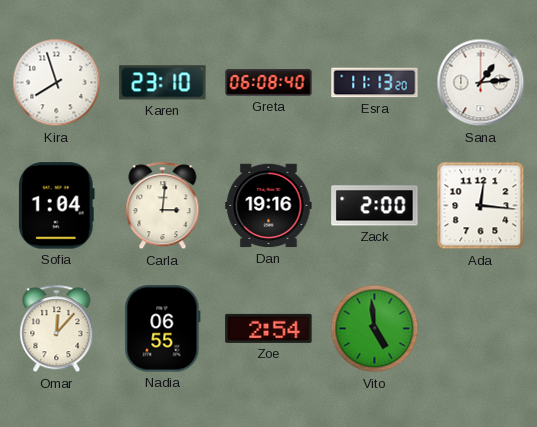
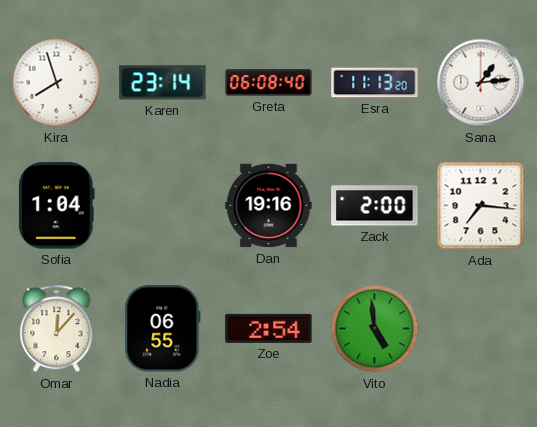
Karen: 23:10 -> 23:14 (163, 83)
Carla: 3:01 -> none (163, 206)
Ada: 12:16 -> 7:16 (481, 206)
